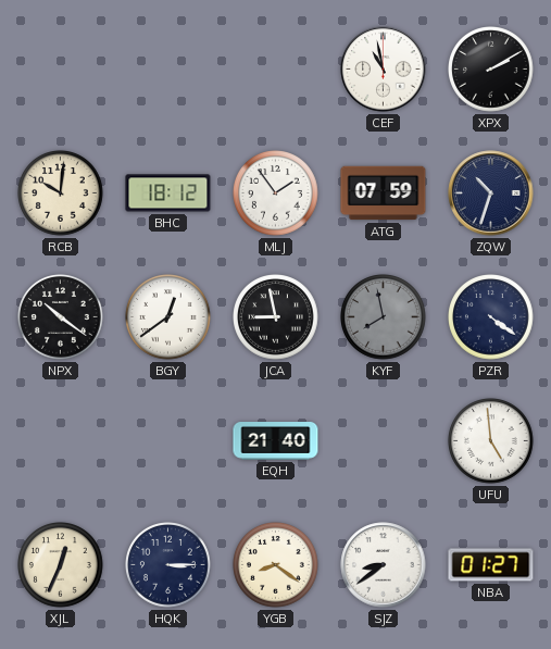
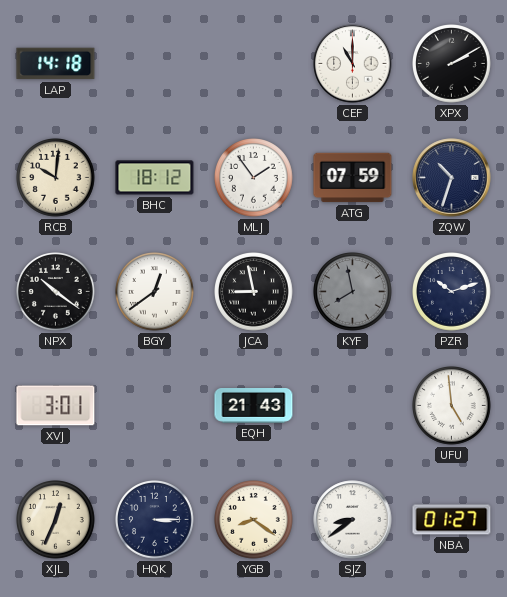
LAP: none -> 14:18 (56, 64)
CEF: 10:58 -> 11:00 (353, 64)
PZR: 4:21 -> 10:12 (452, 292)
XVJ: none -> 3:01 (56, 406)
EQH: 21:40 -> 21:43 (254, 406)
